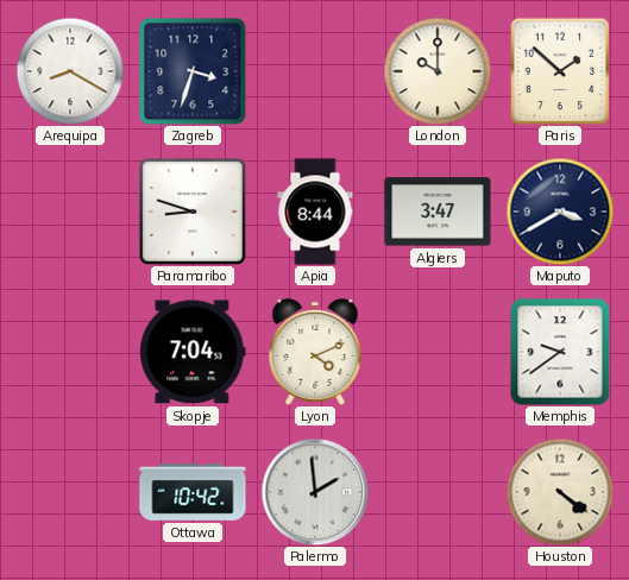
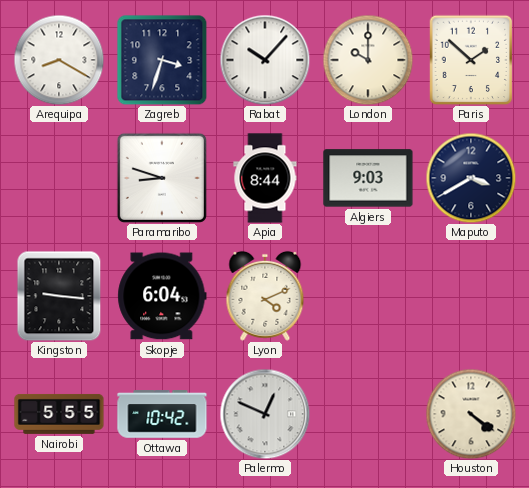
Rabat: none -> 10:07 (265, 60)
Algiers: 3:47 -> 9:03 (368, 178)
Kingston: none -> 9:16 (59, 296)
Skopje: 7:04 -> 6:04 (162, 296)
Memphis: 9:39 -> none (560, 352)
Nairobi: none -> 5:55 (59, 414)
Palermo: 1:59 -> 12:49 (265, 414)
